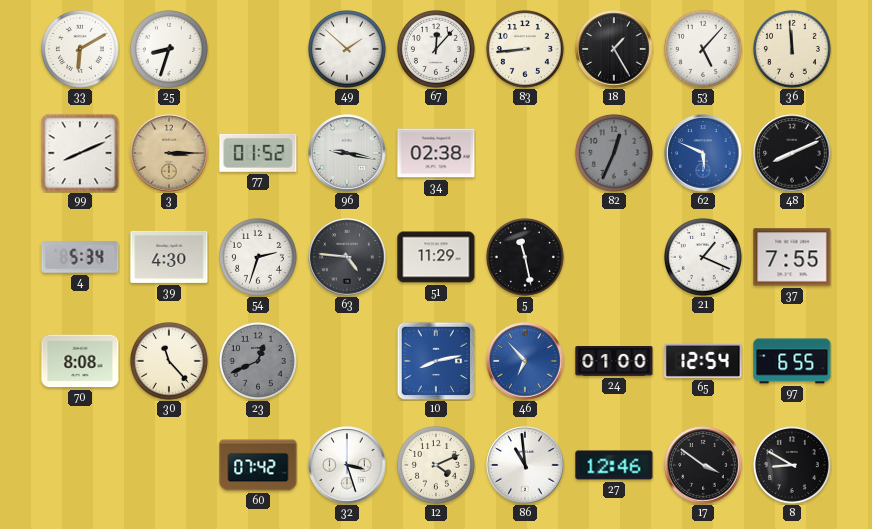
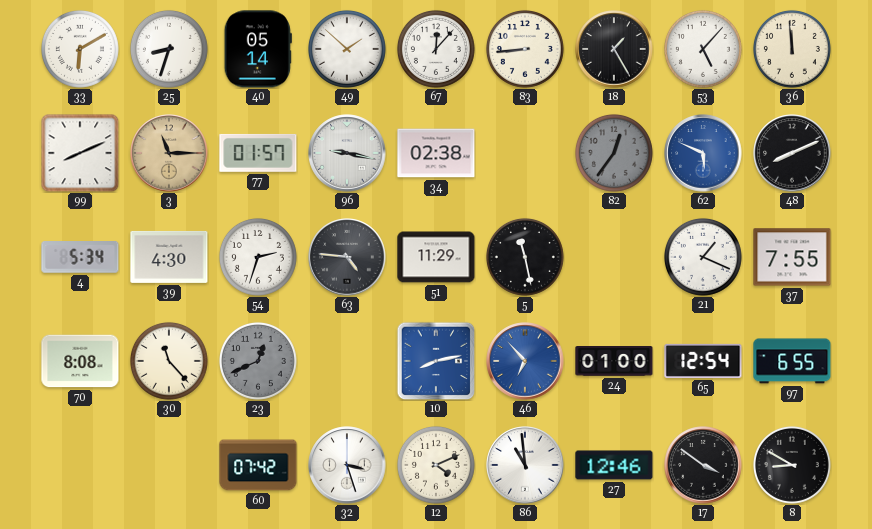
40: none -> 05:14 (258, 49)
3: 3:15 -> 11:15 (169, 153)
77: 01:52 -> 01:57 (258, 153)
82: 12:34 -> 12:36 (614, 153)
